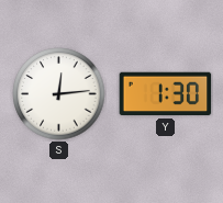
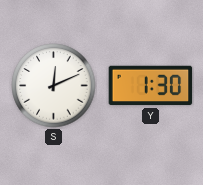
S: 12:14 -> 12:11 (54, 86)
